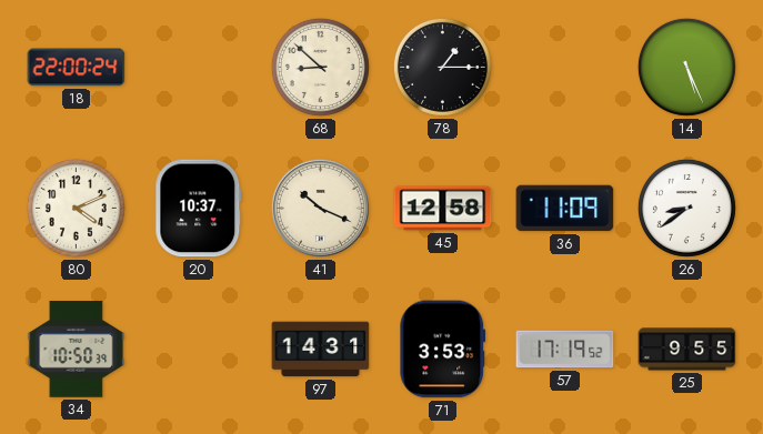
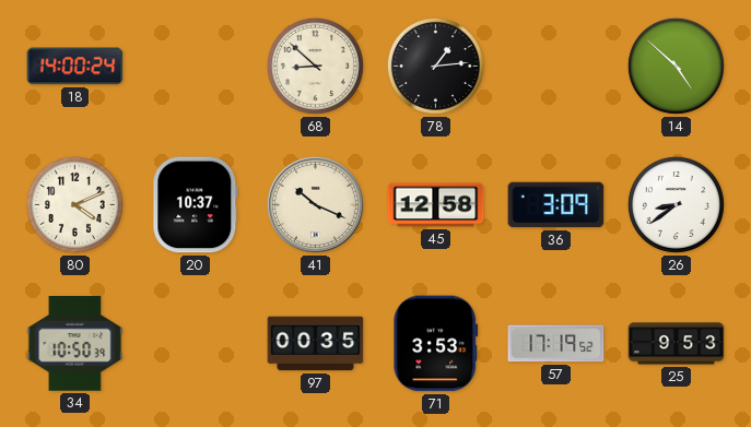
18: 22:00 -> 14:00 (75, 67)
78: 1:15 -> 1:14 (435, 66)
14: 5:26 -> 4:52 (676, 66)
36: 11:09 -> 3:09 (556, 205)
97: 14:31 -> 00:35 (316, 344)
25: 9:55 -> 9:53 (677, 344)
